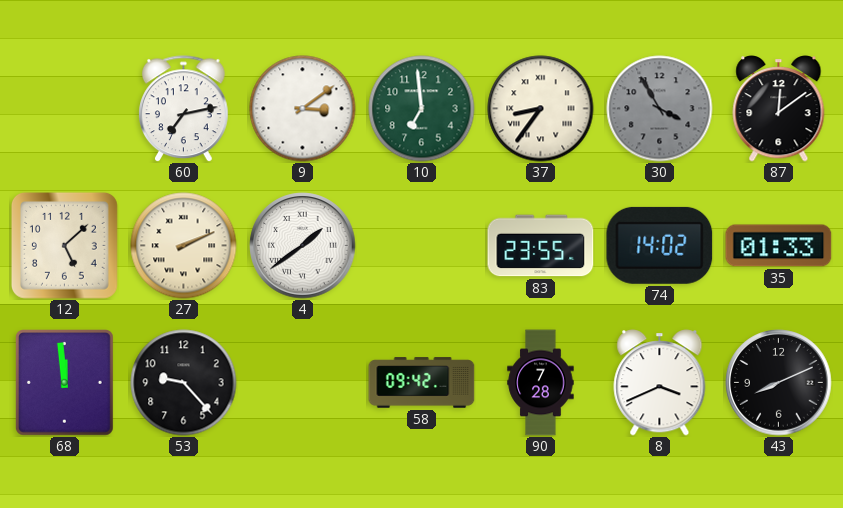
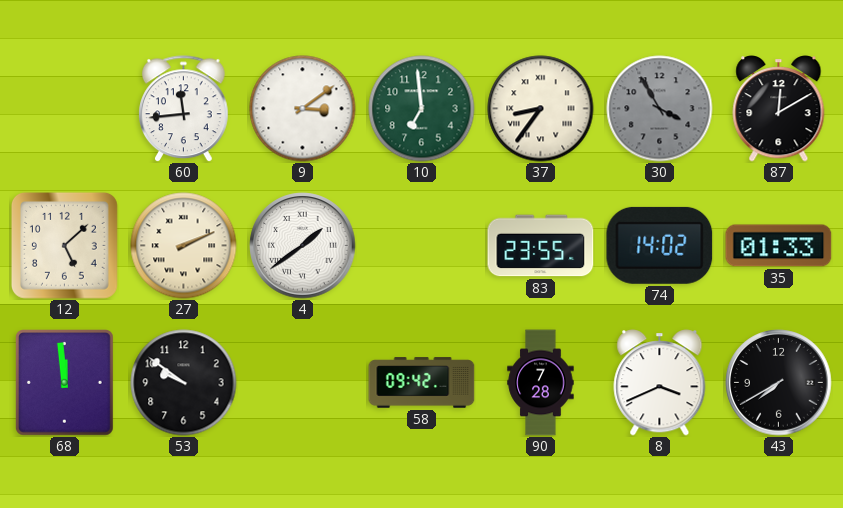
60: 7:13 -> 11:44 (184, 109)
87: 12:09 -> 12:10 (779, 109)
53: 9:23 -> 9:51 (184, 383)
43: 8:11 -> 7:40 (779, 383)
